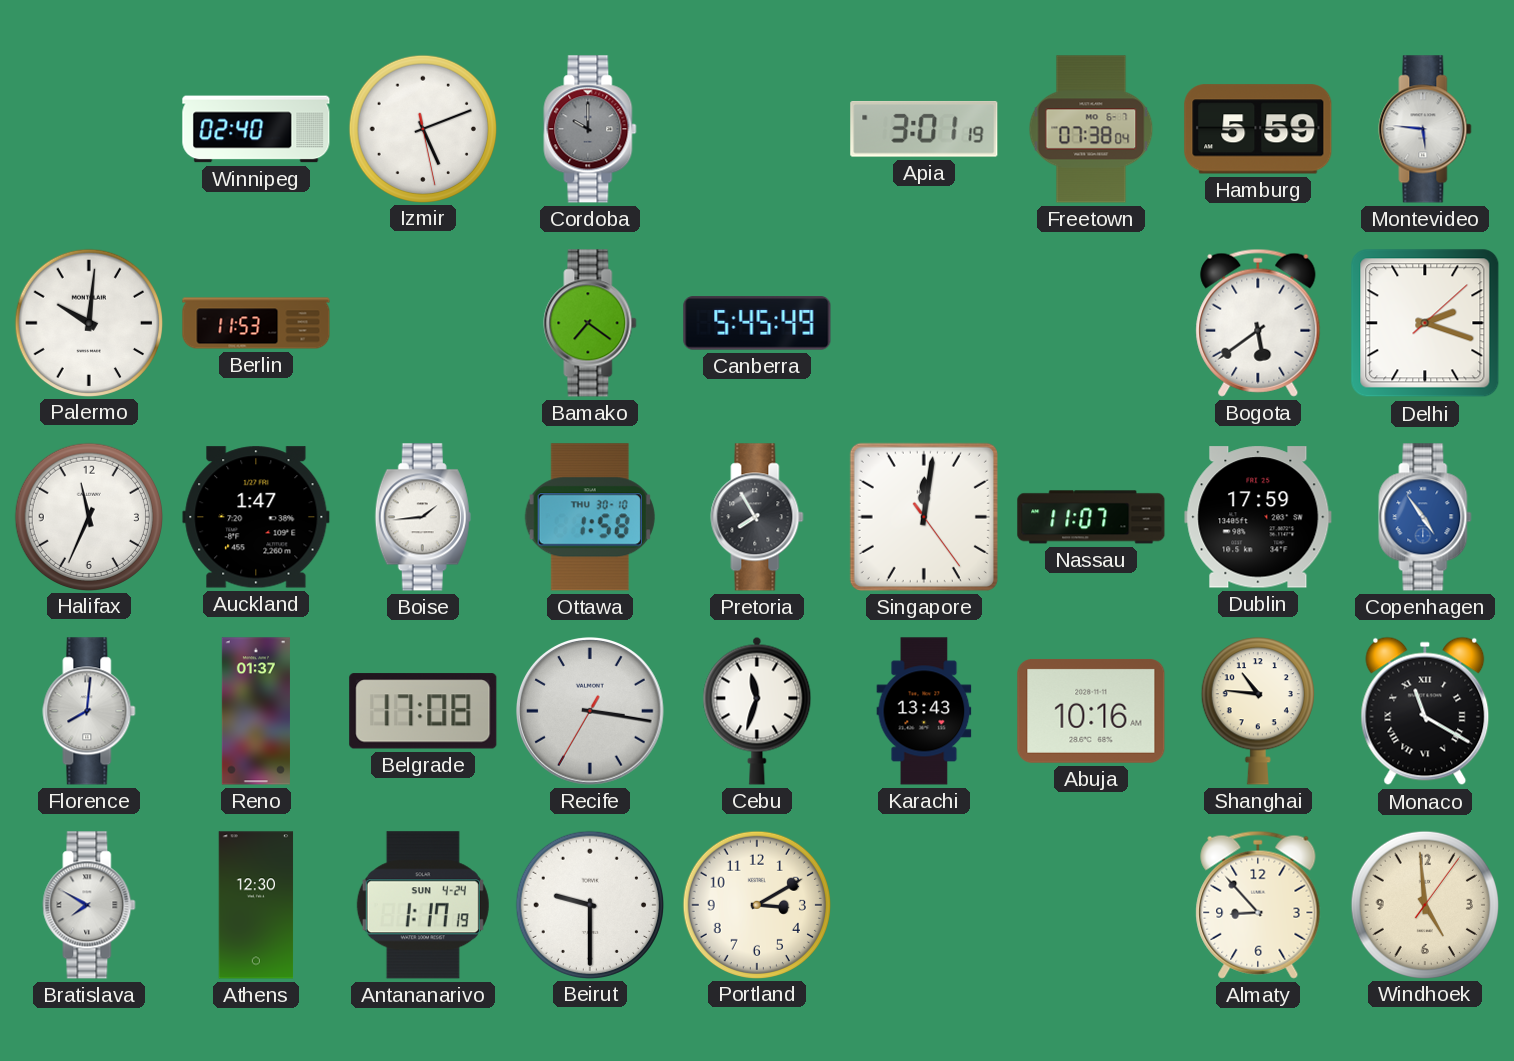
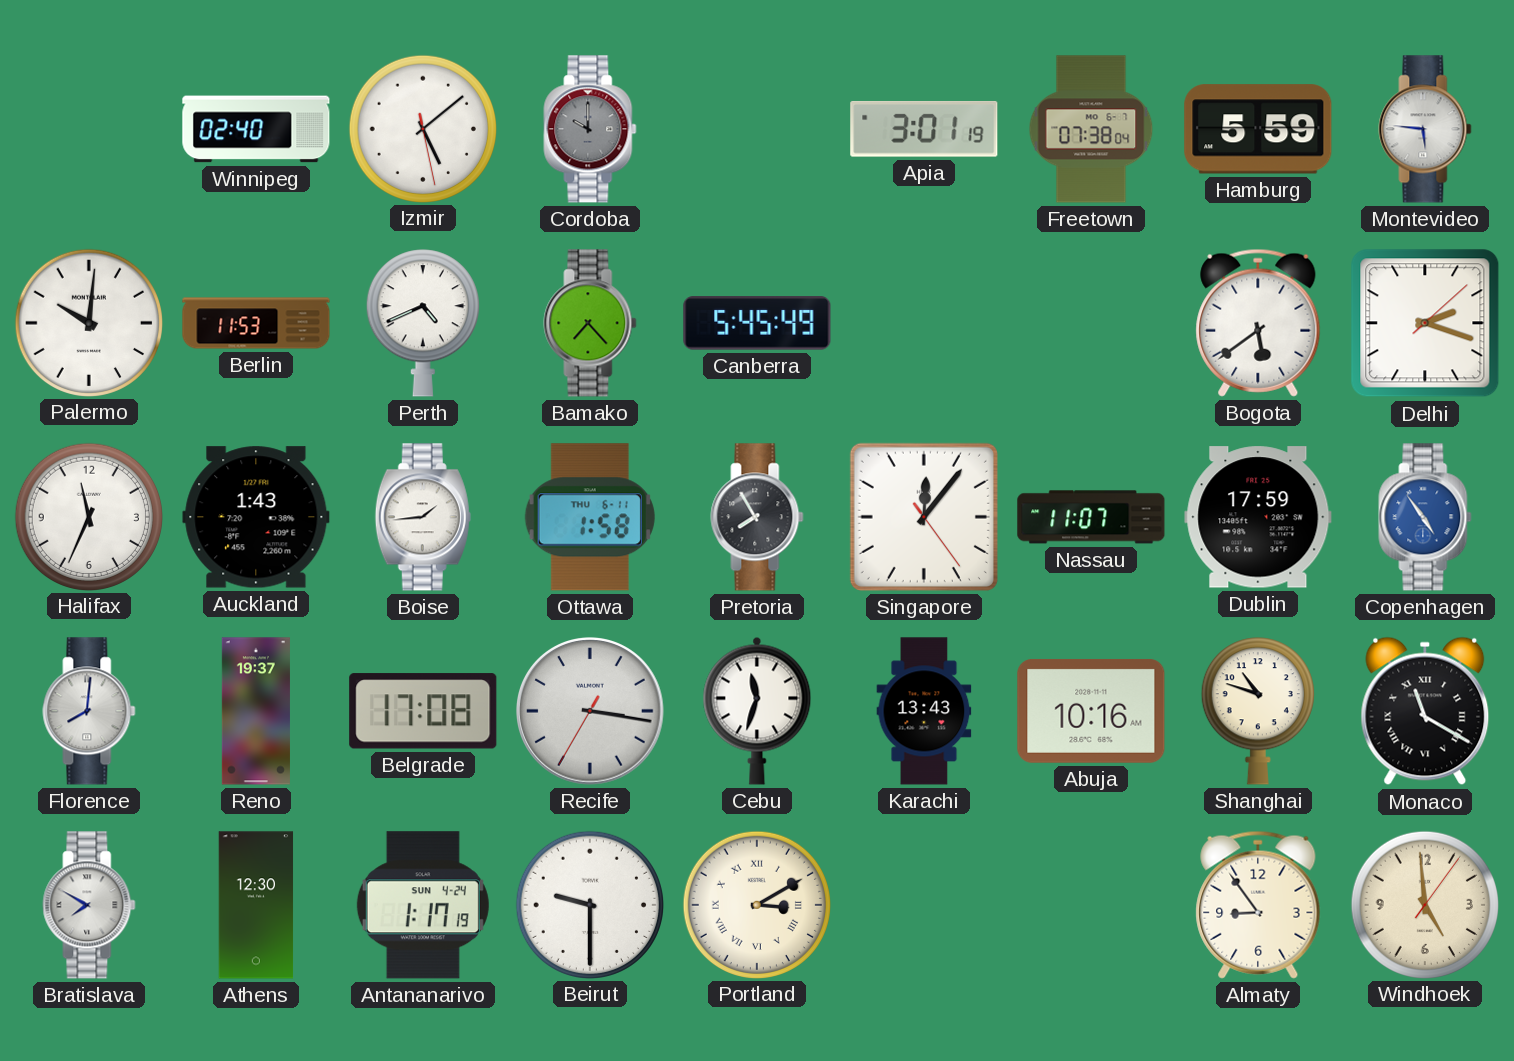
Izmir: 5:11 -> 5:08 (422, 128)
Perth: none -> 4:41 (423, 323)
Bamako: 7:21 -> 7:23 (590, 323)
Auckland: 1:47 -> 1:43 (256, 517)
Ottawa date: THU 30-10 -> THU 6-11 (590, 517)
Singapore: 12:01 -> 12:06 (924, 517)
Reno: 01:37 -> 19:37 (256, 711)
Shanghai: 10:46 -> 10:48 (1258, 711)
Portland numerals: Arabic -> Roman (756, 904)
Almaty: 8:53 -> 8:54 (1258, 905)
